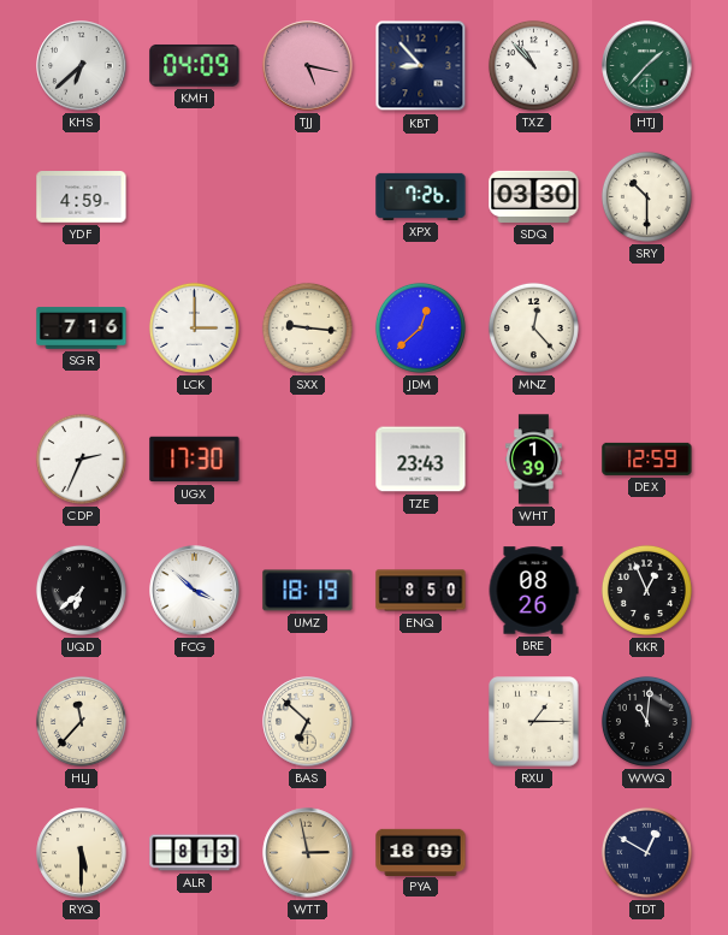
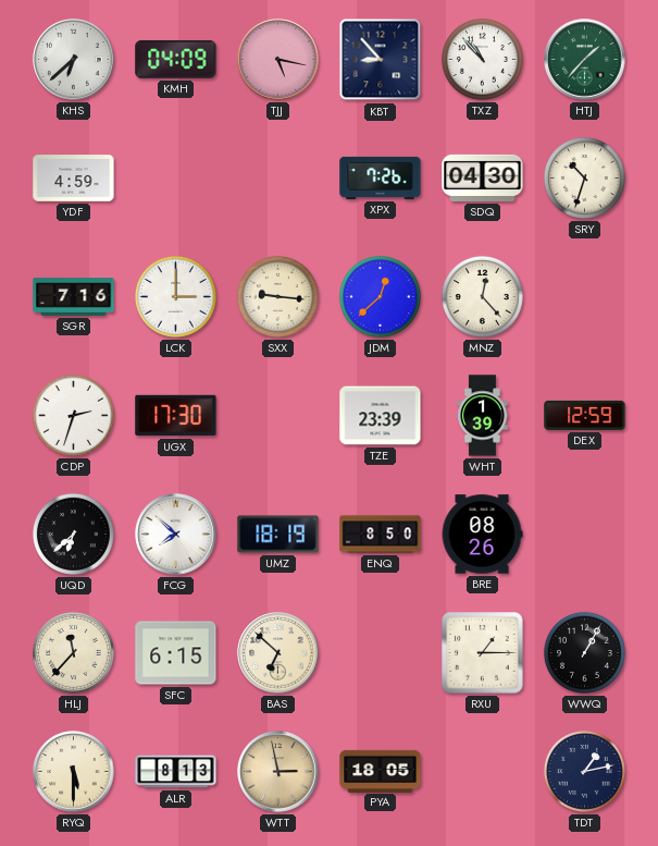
SDQ: 03:30 -> 04:30 (483, 177)
SRY: 10:30 -> 10:33 (584, 177)
CDP: 2:34 -> 2:33 (73, 415)
TZE: 23:43 -> 23:39 (381, 416)
FCG: 3:52 -> 7:52 (176, 535)
KKR: 12:56 -> none (646, 590)
SFC: none -> 6:15 (176, 653)
WWQ: 11:01 -> 1:05 (584, 652)
PYA: 18:09 -> 18:05 (381, 771)
TDT: 12:50 -> 1:13 (584, 771)
